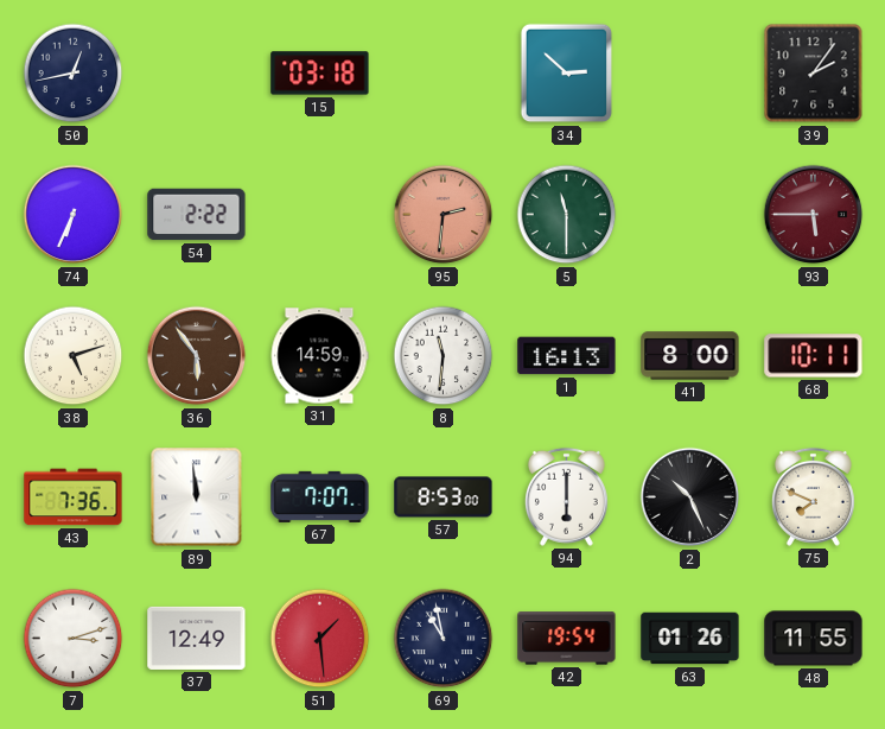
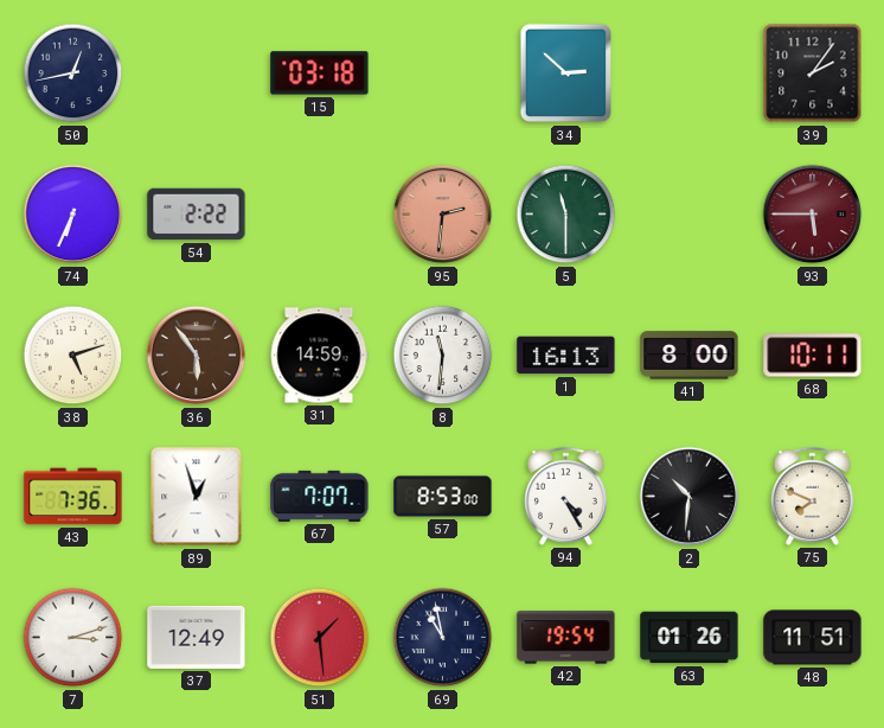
89: 11:59 -> 12:57 (197, 497)
94: 6:00 -> 4:25 (565, 496)
2: 10:26 -> 10:31 (690, 497)
48: 11:55 -> 11:51 (813, 638)
